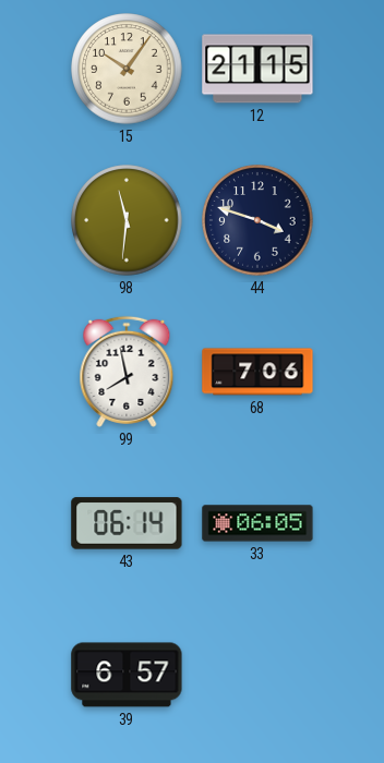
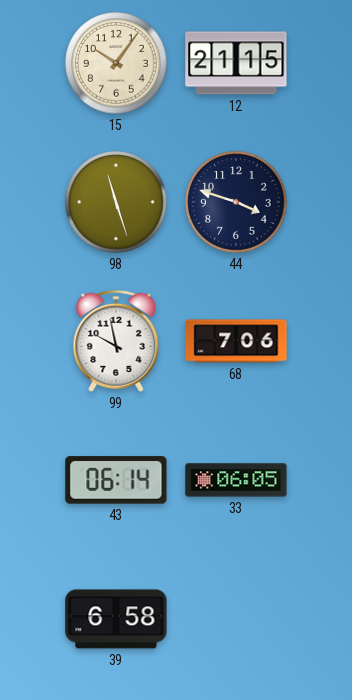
98: 11:31 -> 11:27 (116, 202)
99: 7:58 -> 9:58 (116, 341)
39: 6:57 -> 6:58 (116, 619)
